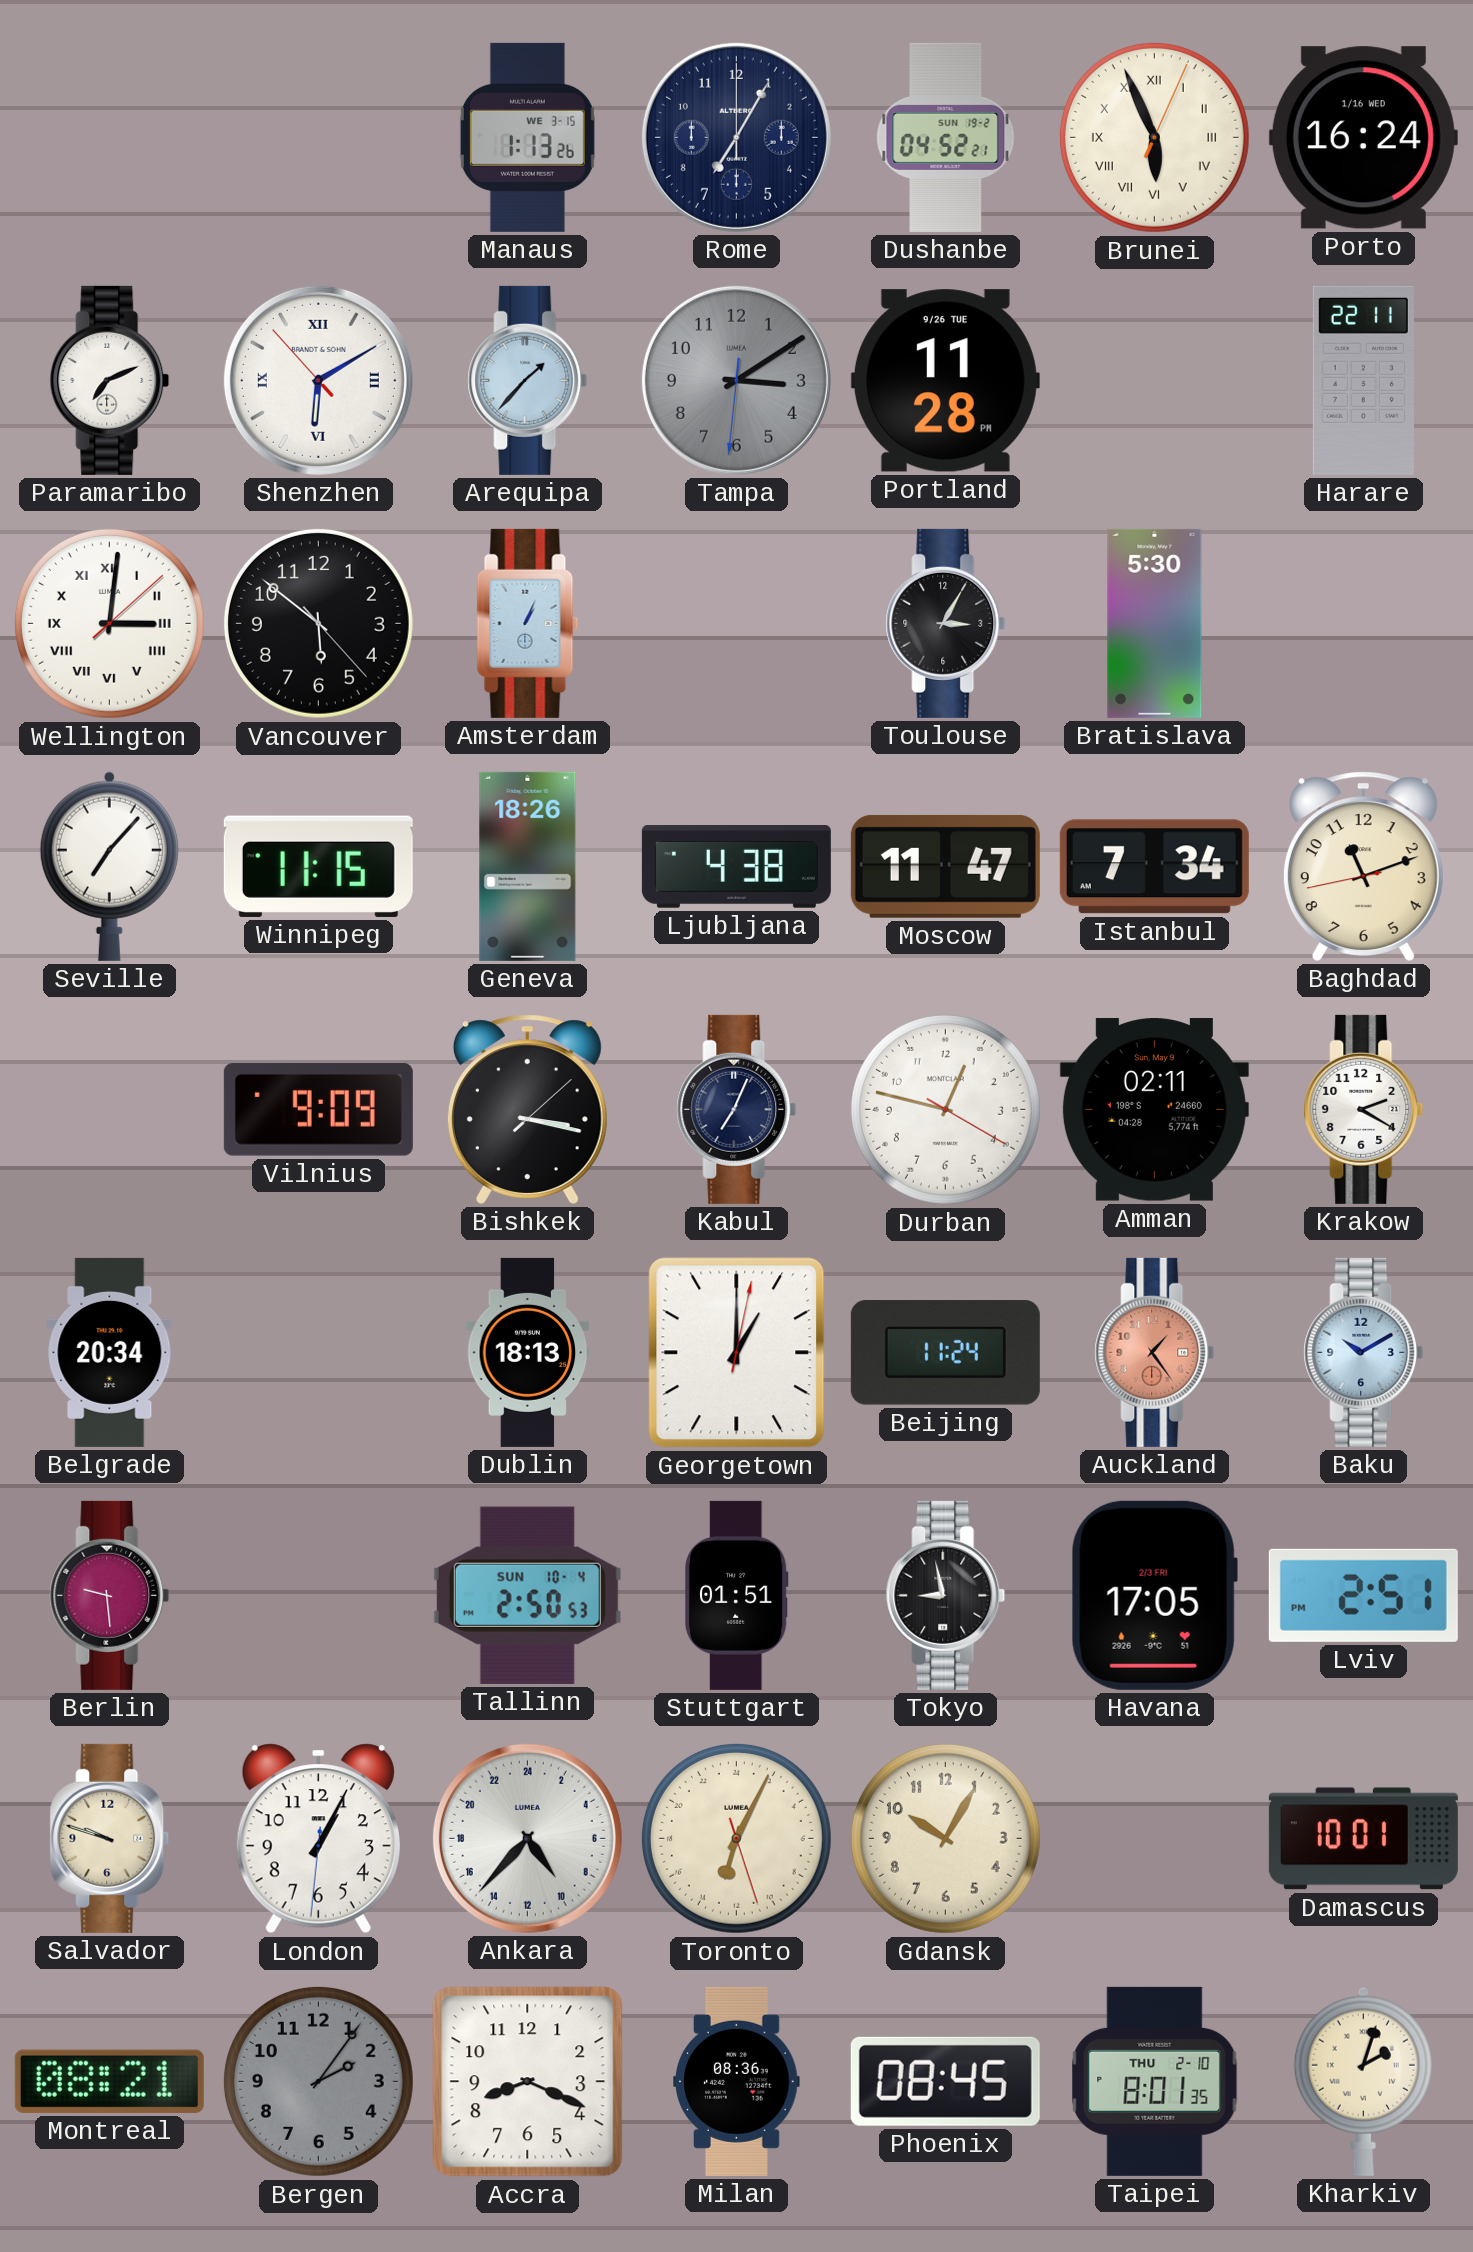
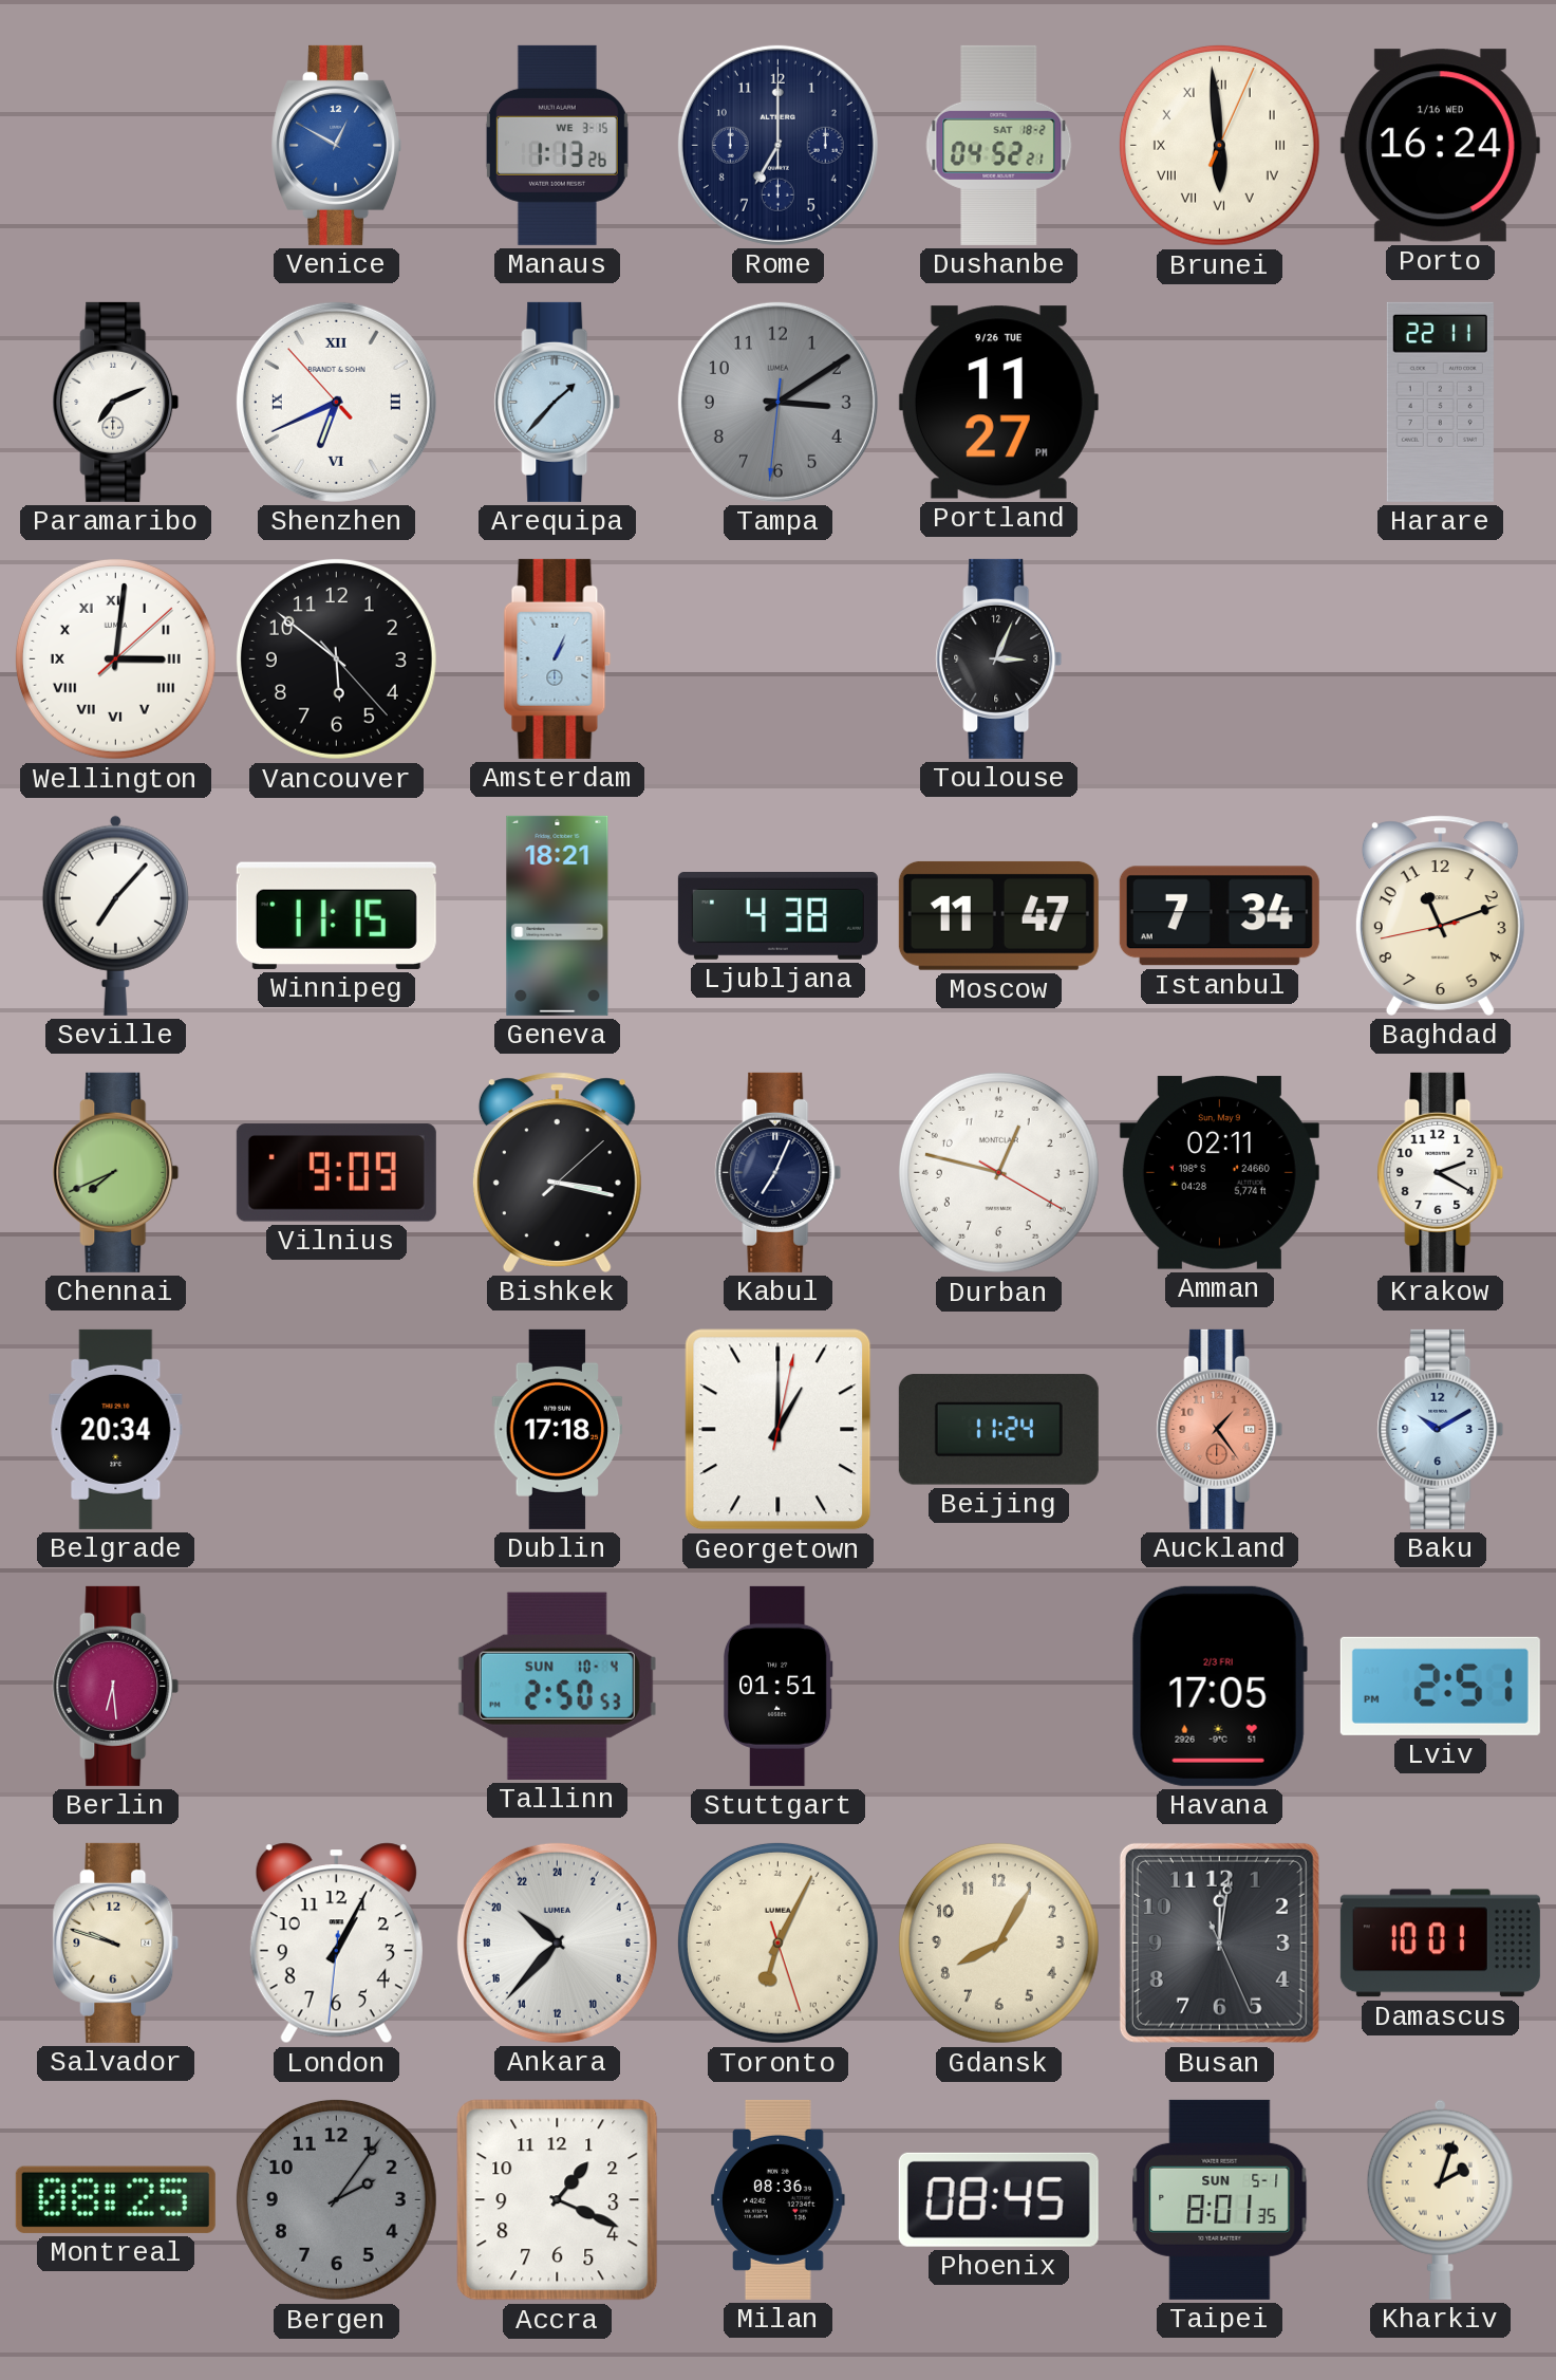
Venice: none -> 12:50 (337, 145)
Rome: 7:05 -> 7:00 (777, 145)
Dushanbe date: SUN 19-2 -> SAT 18-2 (999, 145)
Brunei: 5:56 -> 5:59 (1219, 145)
Shenzhen: 6:09 -> 6:40 (336, 402)
Portland: 11:28 -> 11:27 (998, 403)
Toulouse: 3:05 -> 3:04 (999, 658)
Bratislava: 5:30 -> none (1155, 623)
Geneva: 18:26 -> 18:21 (558, 915)
Chennai: none -> 7:41 (116, 1172)
Dublin: 18:13 -> 17:18 (558, 1429)
Berlin: 9:29 -> 6:29 (116, 1686)
Tokyo: 8:58 -> none (946, 1595)
Ankara: 9:37 -> 20:37 (557, 1942)
Gdansk: 10:05 -> 8:05 (998, 1942)
Busan: none -> 12:01 (1219, 1942)
Montreal: 08:21 -> 08:25 (115, 2199)
Accra: 8:19 -> 1:19 (558, 2200)
Taipei date: THU 2-10 -> SUN 5-1 (1220, 2199)
